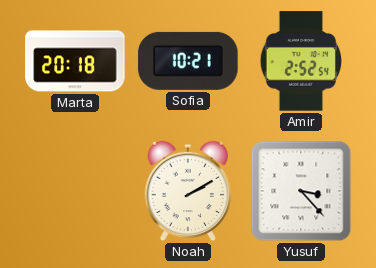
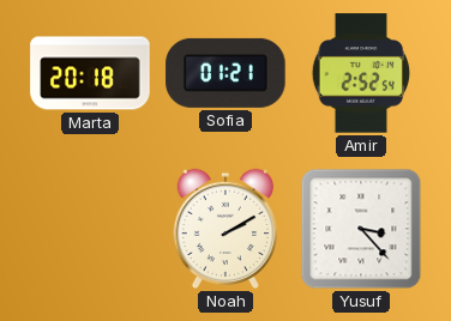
Sofia: 10:21 -> 01:21 (225, 73)
